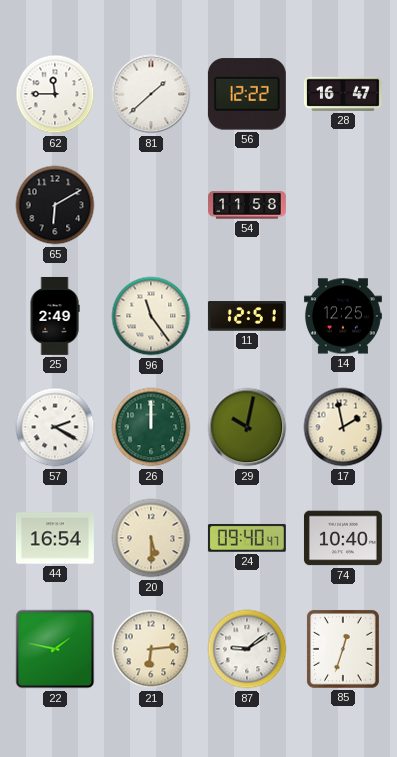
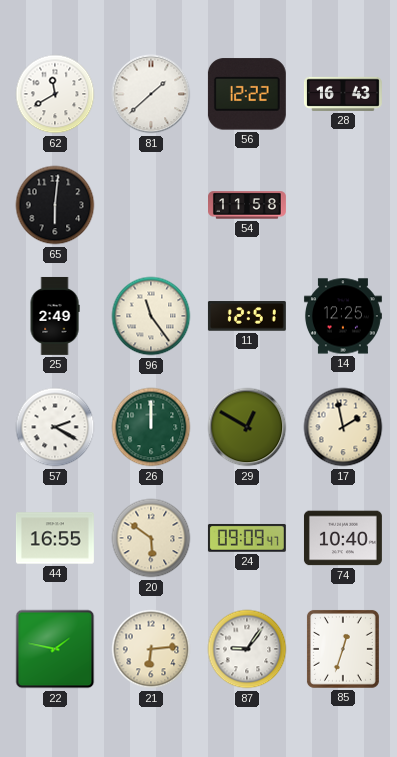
62: 11:45 -> 11:40 (55, 94)
28: 16:47 -> 16:43 (343, 94)
65: 6:10 -> 6:01 (55, 205)
29: 10:02 -> 12:50 (247, 427)
44: 16:54 -> 16:55 (55, 538)
20: 5:30 -> 5:51 (151, 538)
24: 09:40 -> 09:09 (247, 538)
87: 9:09 -> 9:06 (247, 649)
